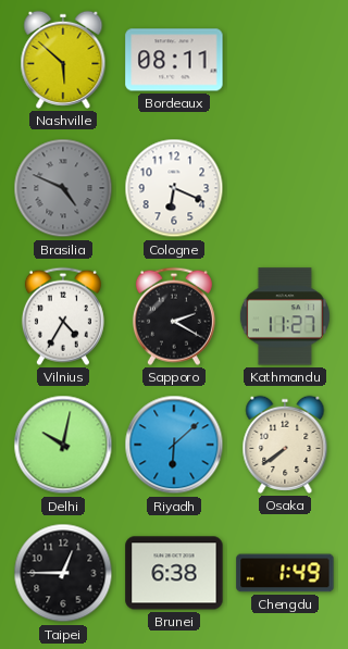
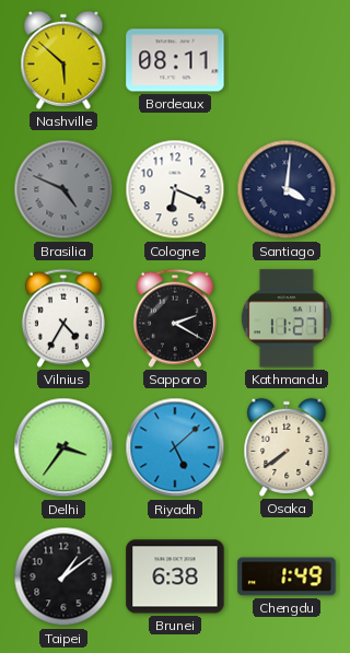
Santiago: none -> 4:01 (287, 189)
Delhi: 10:02 -> 3:36 (63, 447)
Riyadh: 6:08 -> 5:08 (175, 447)
Taipei: 12:45 -> 1:09 (63, 576)
